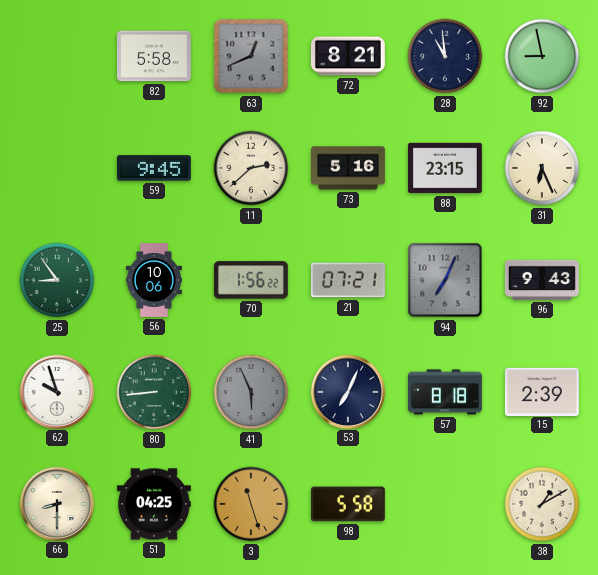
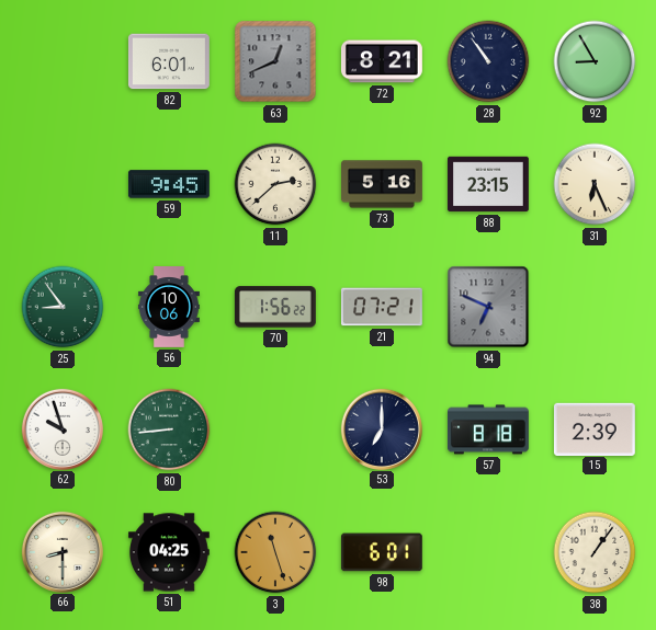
82: 5:58 -> 6:01 (169, 61)
28: 10:59 -> 10:54 (488, 61)
92: 8:58 -> 8:55 (595, 61)
94: 7:04 -> 6:49 (488, 307)
96: 9:43 -> none (542, 280)
41: 5:56 -> none (251, 392)
53: 7:04 -> 7:00 (381, 428)
98: 5:58 -> 6:01 (382, 552)
38: 1:10 -> 1:06 (595, 552)
